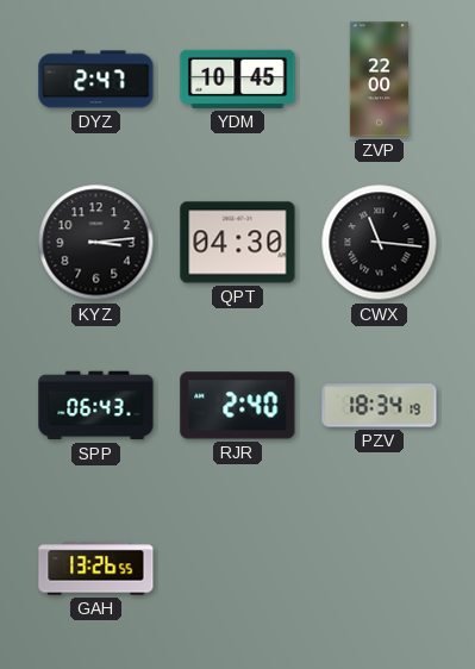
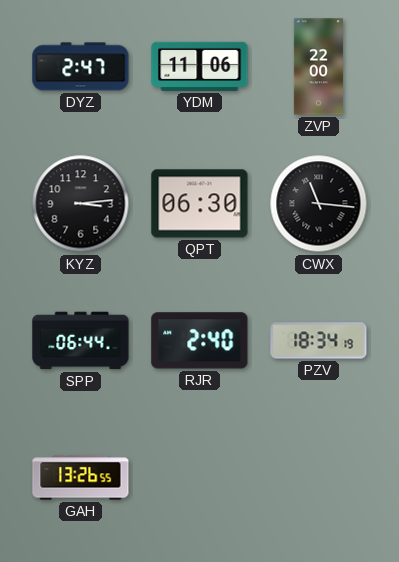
YDM: 10:45 -> 11:06 (200, 66)
QPT: 04:30 -> 06:30 (200, 204)
SPP: 06:43 -> 06:44 (81, 341)
